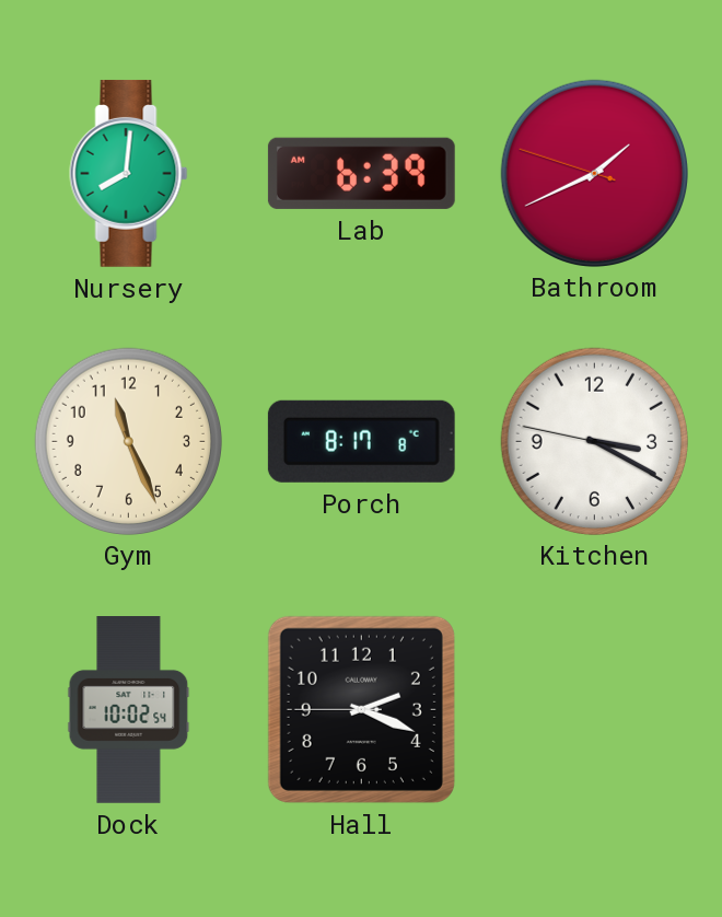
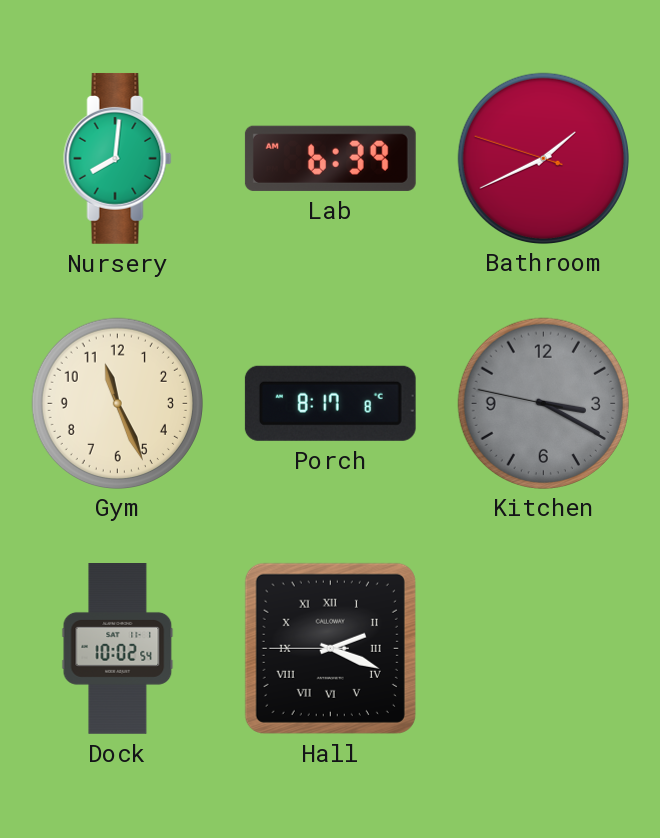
Kitchen dial: white -> grey (543, 403)
Hall numerals: Arabic -> Roman (330, 648)
